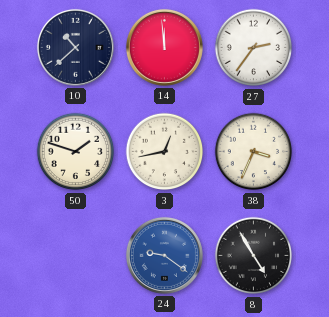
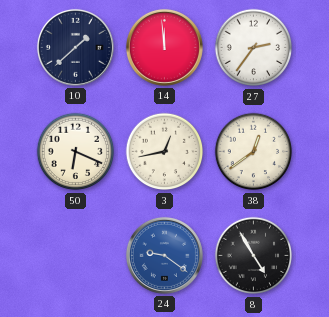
10: 10:38 -> 1:38 (75, 47)
50: 1:48 -> 6:19 (76, 152)
38: 3:34 -> 12:39 (254, 152)
